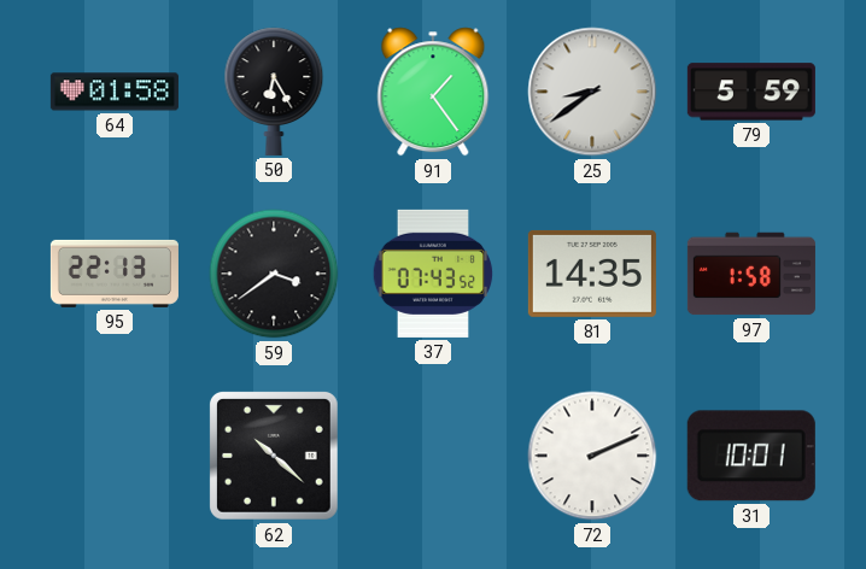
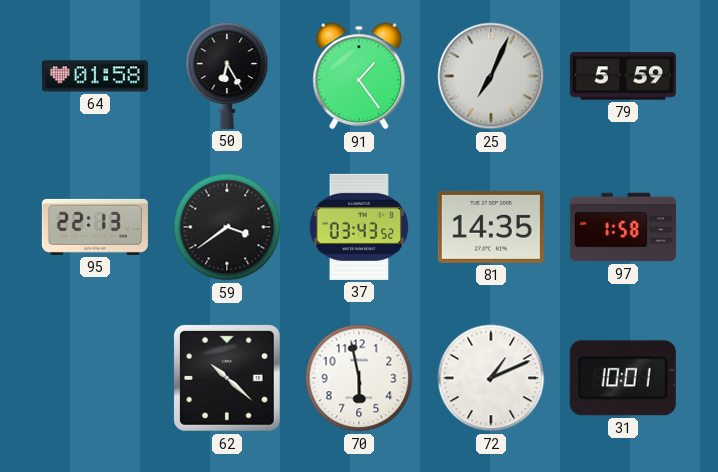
25: 8:39 -> 7:04 (491, 76)
37: 07:43 -> 03:43 (359, 227)
70: none -> 5:58 (359, 378)
72: 2:11 -> 1:11 (491, 378)
